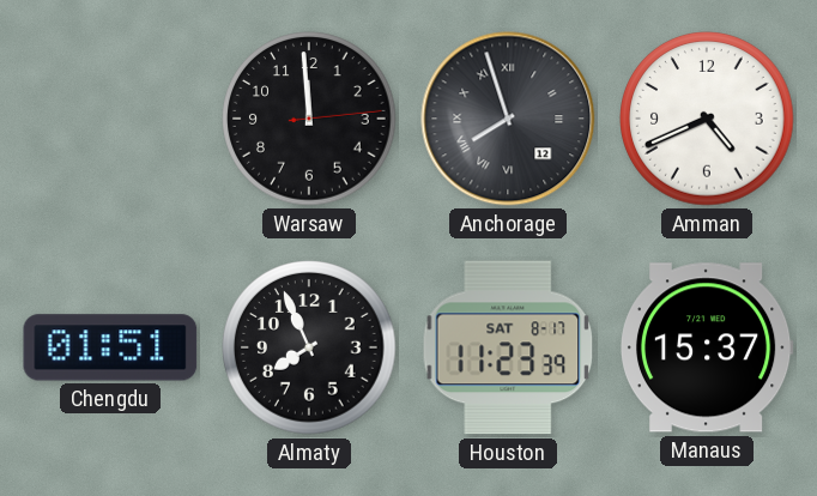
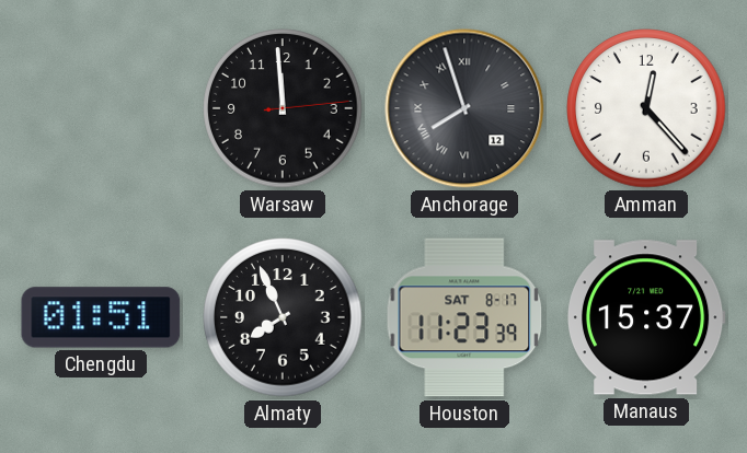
Amman: 4:41 -> 12:23 (646, 108)
